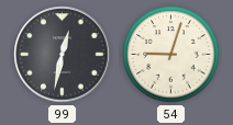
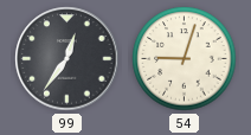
99: 12:32 -> 12:36 (67, 59)
